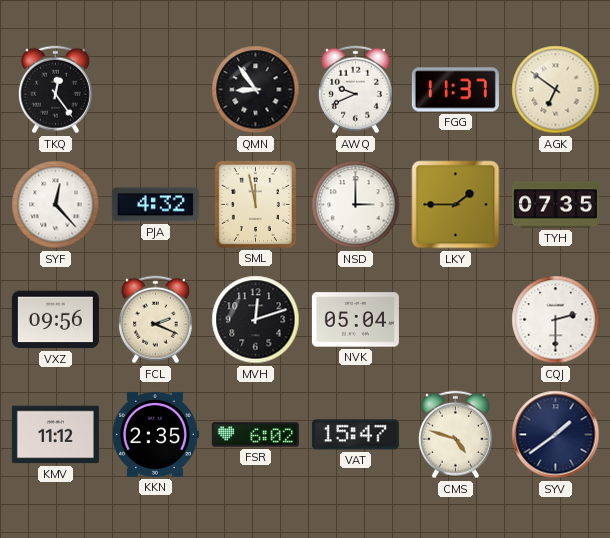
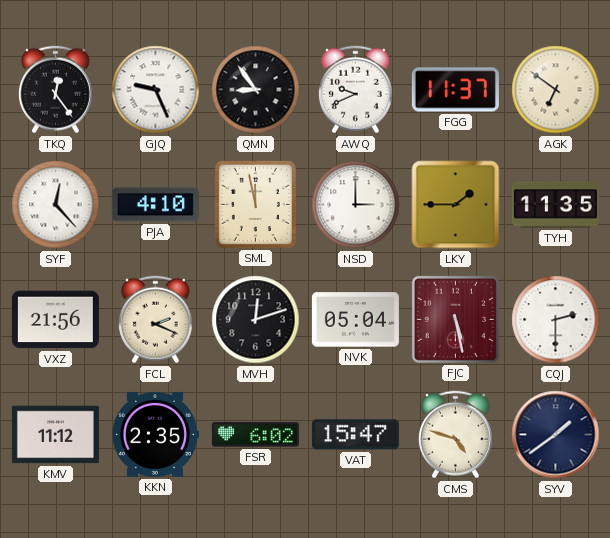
GJQ: none -> 9:26 (156, 90)
PJA: 4:32 -> 4:10 (155, 205)
TYH: 07:35 -> 11:35 (555, 205)
VXZ: 09:56 -> 21:56 (55, 320)
FJC: none -> 5:28 (455, 319)
